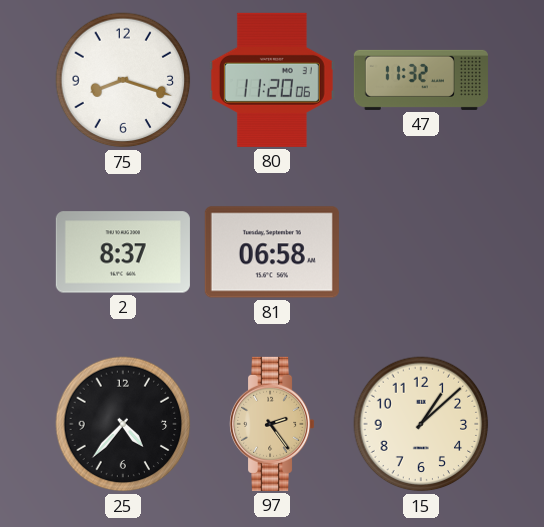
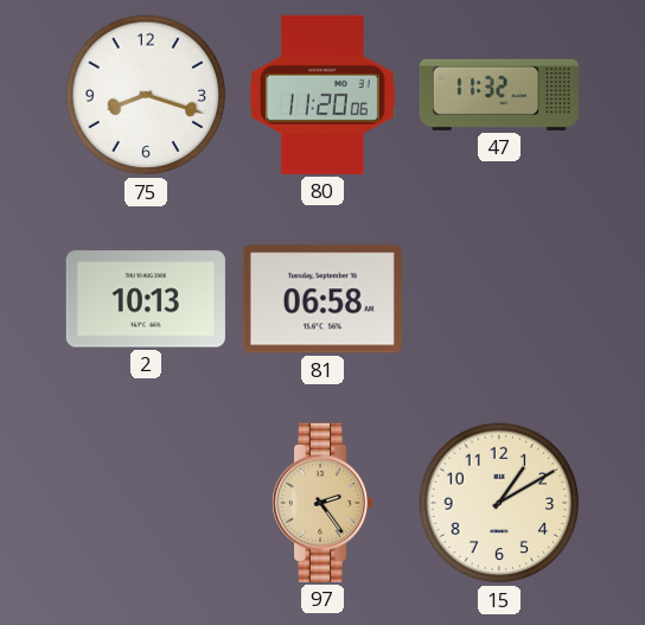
2: 8:37 -> 10:13 (146, 299)
25: 4:37 -> none (123, 424)
15: 1:08 -> 1:10 (499, 503)
